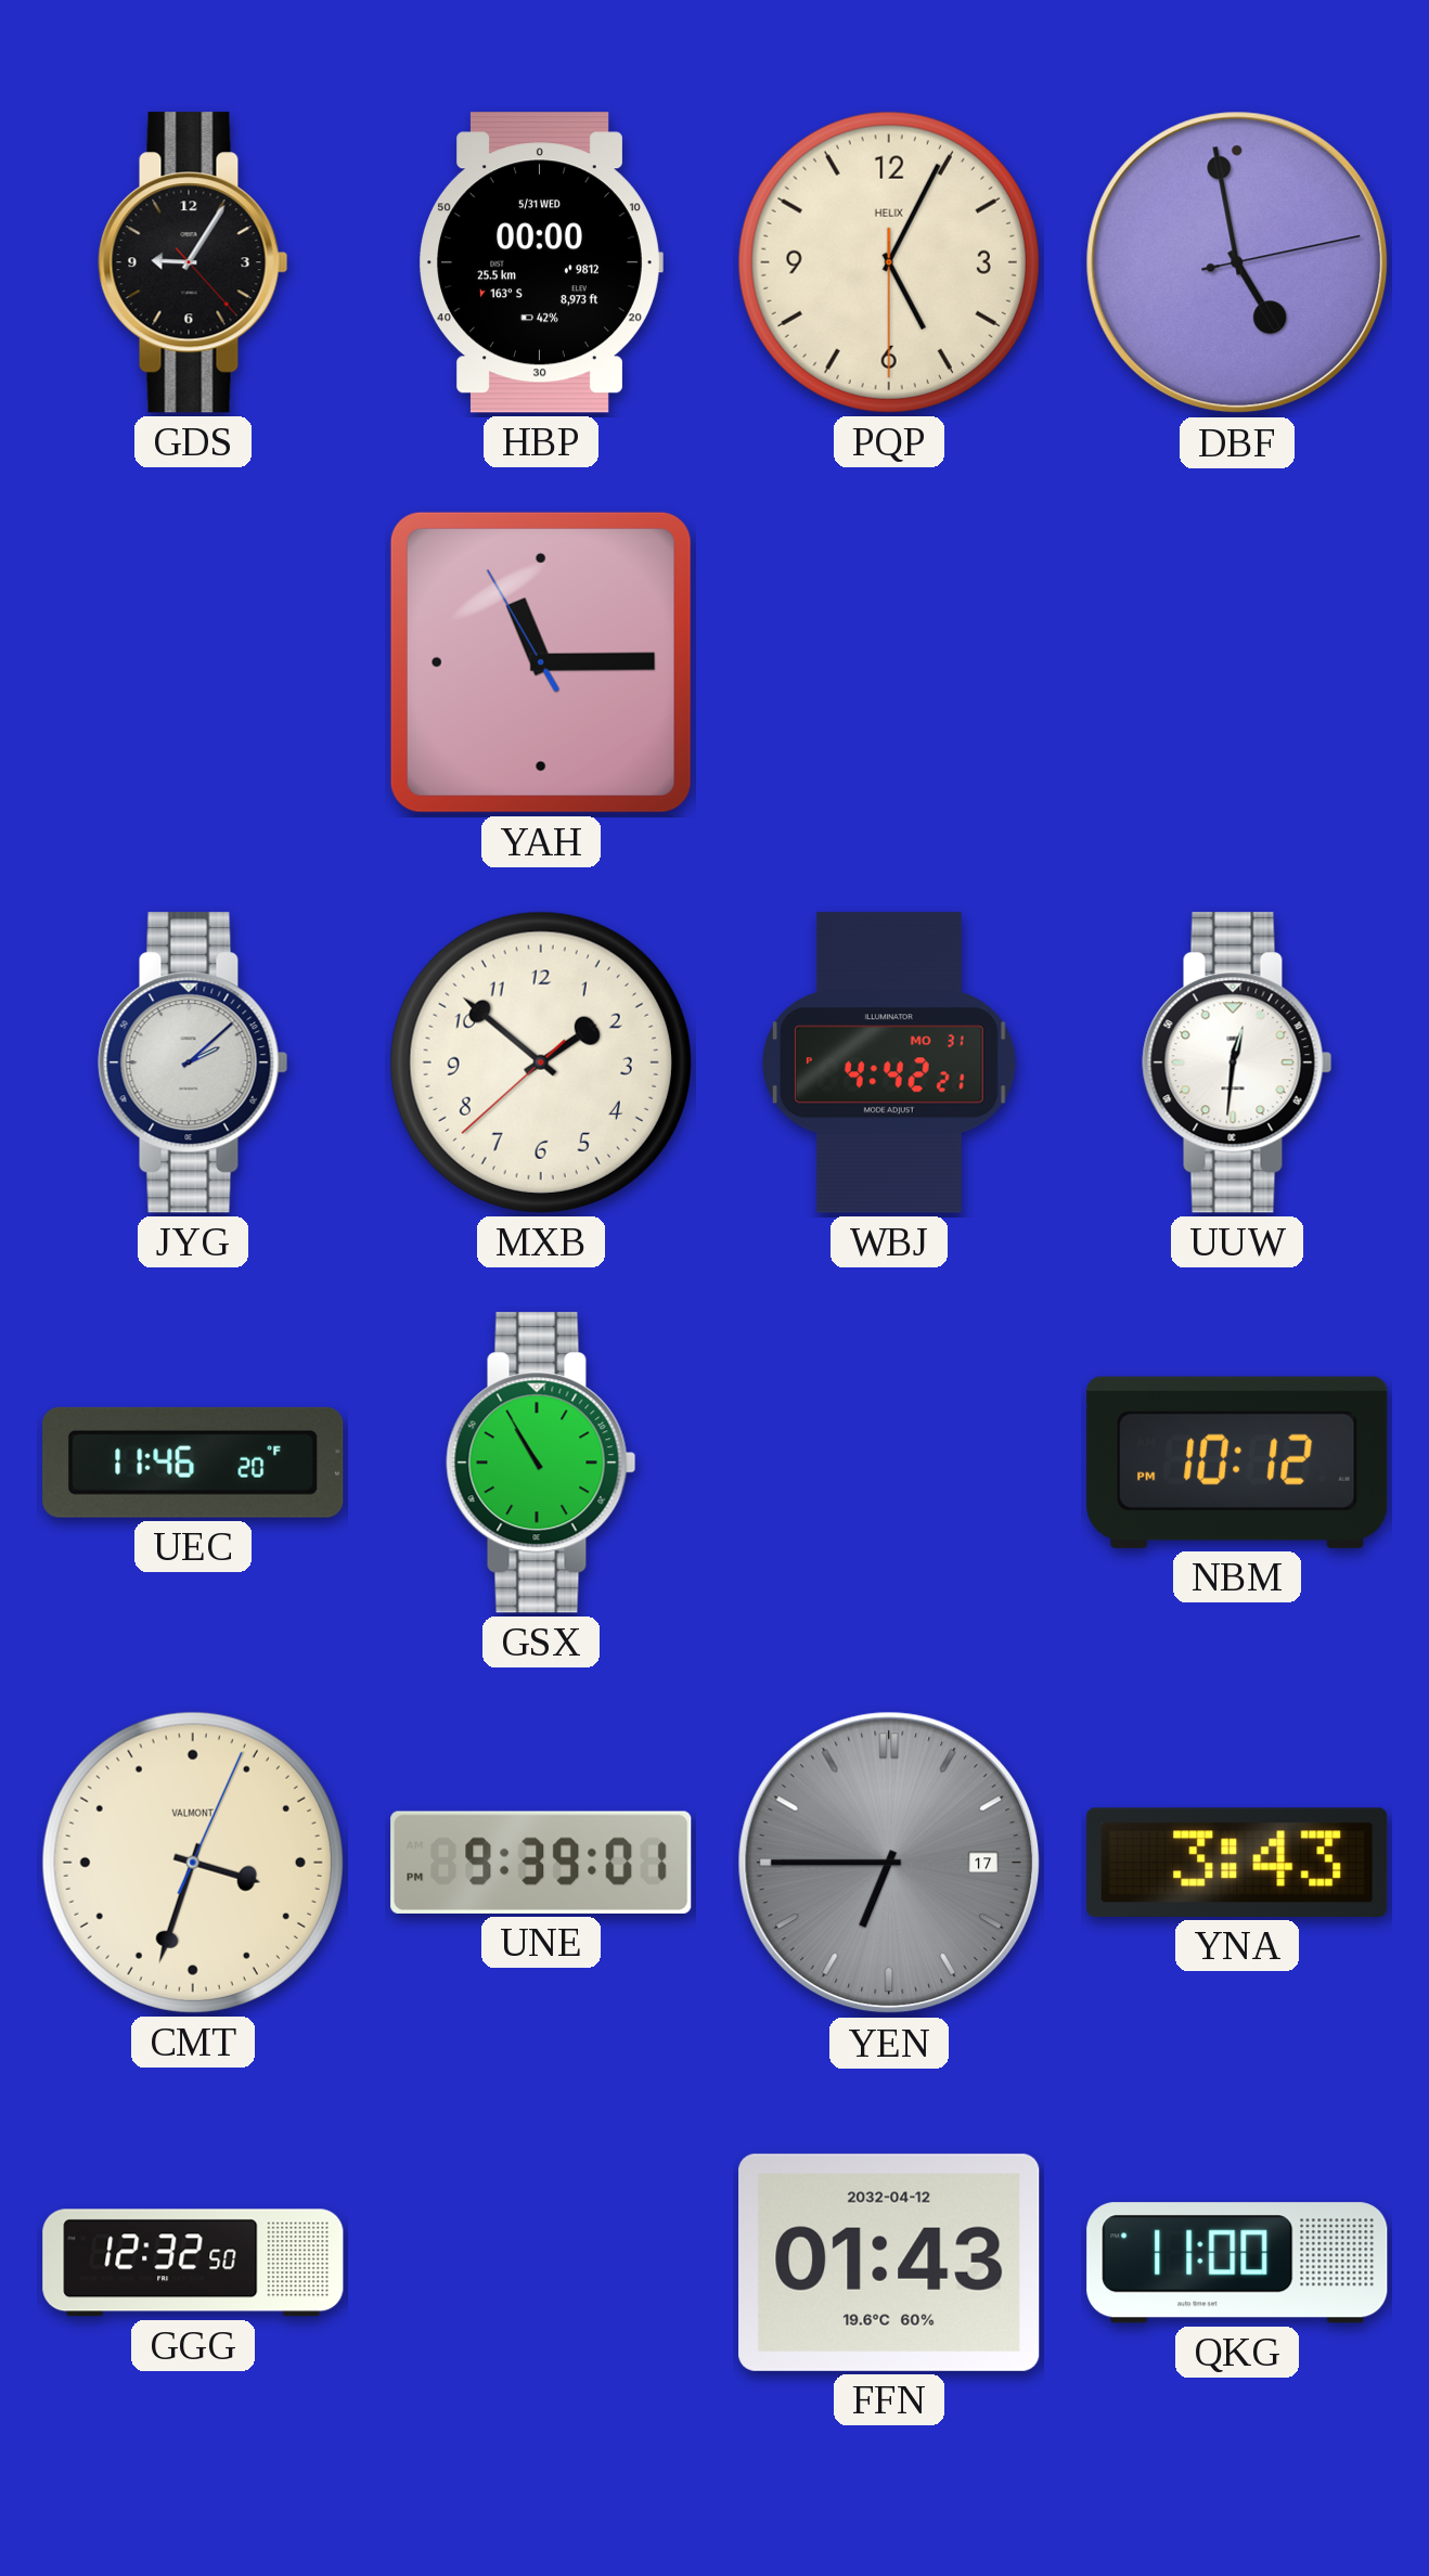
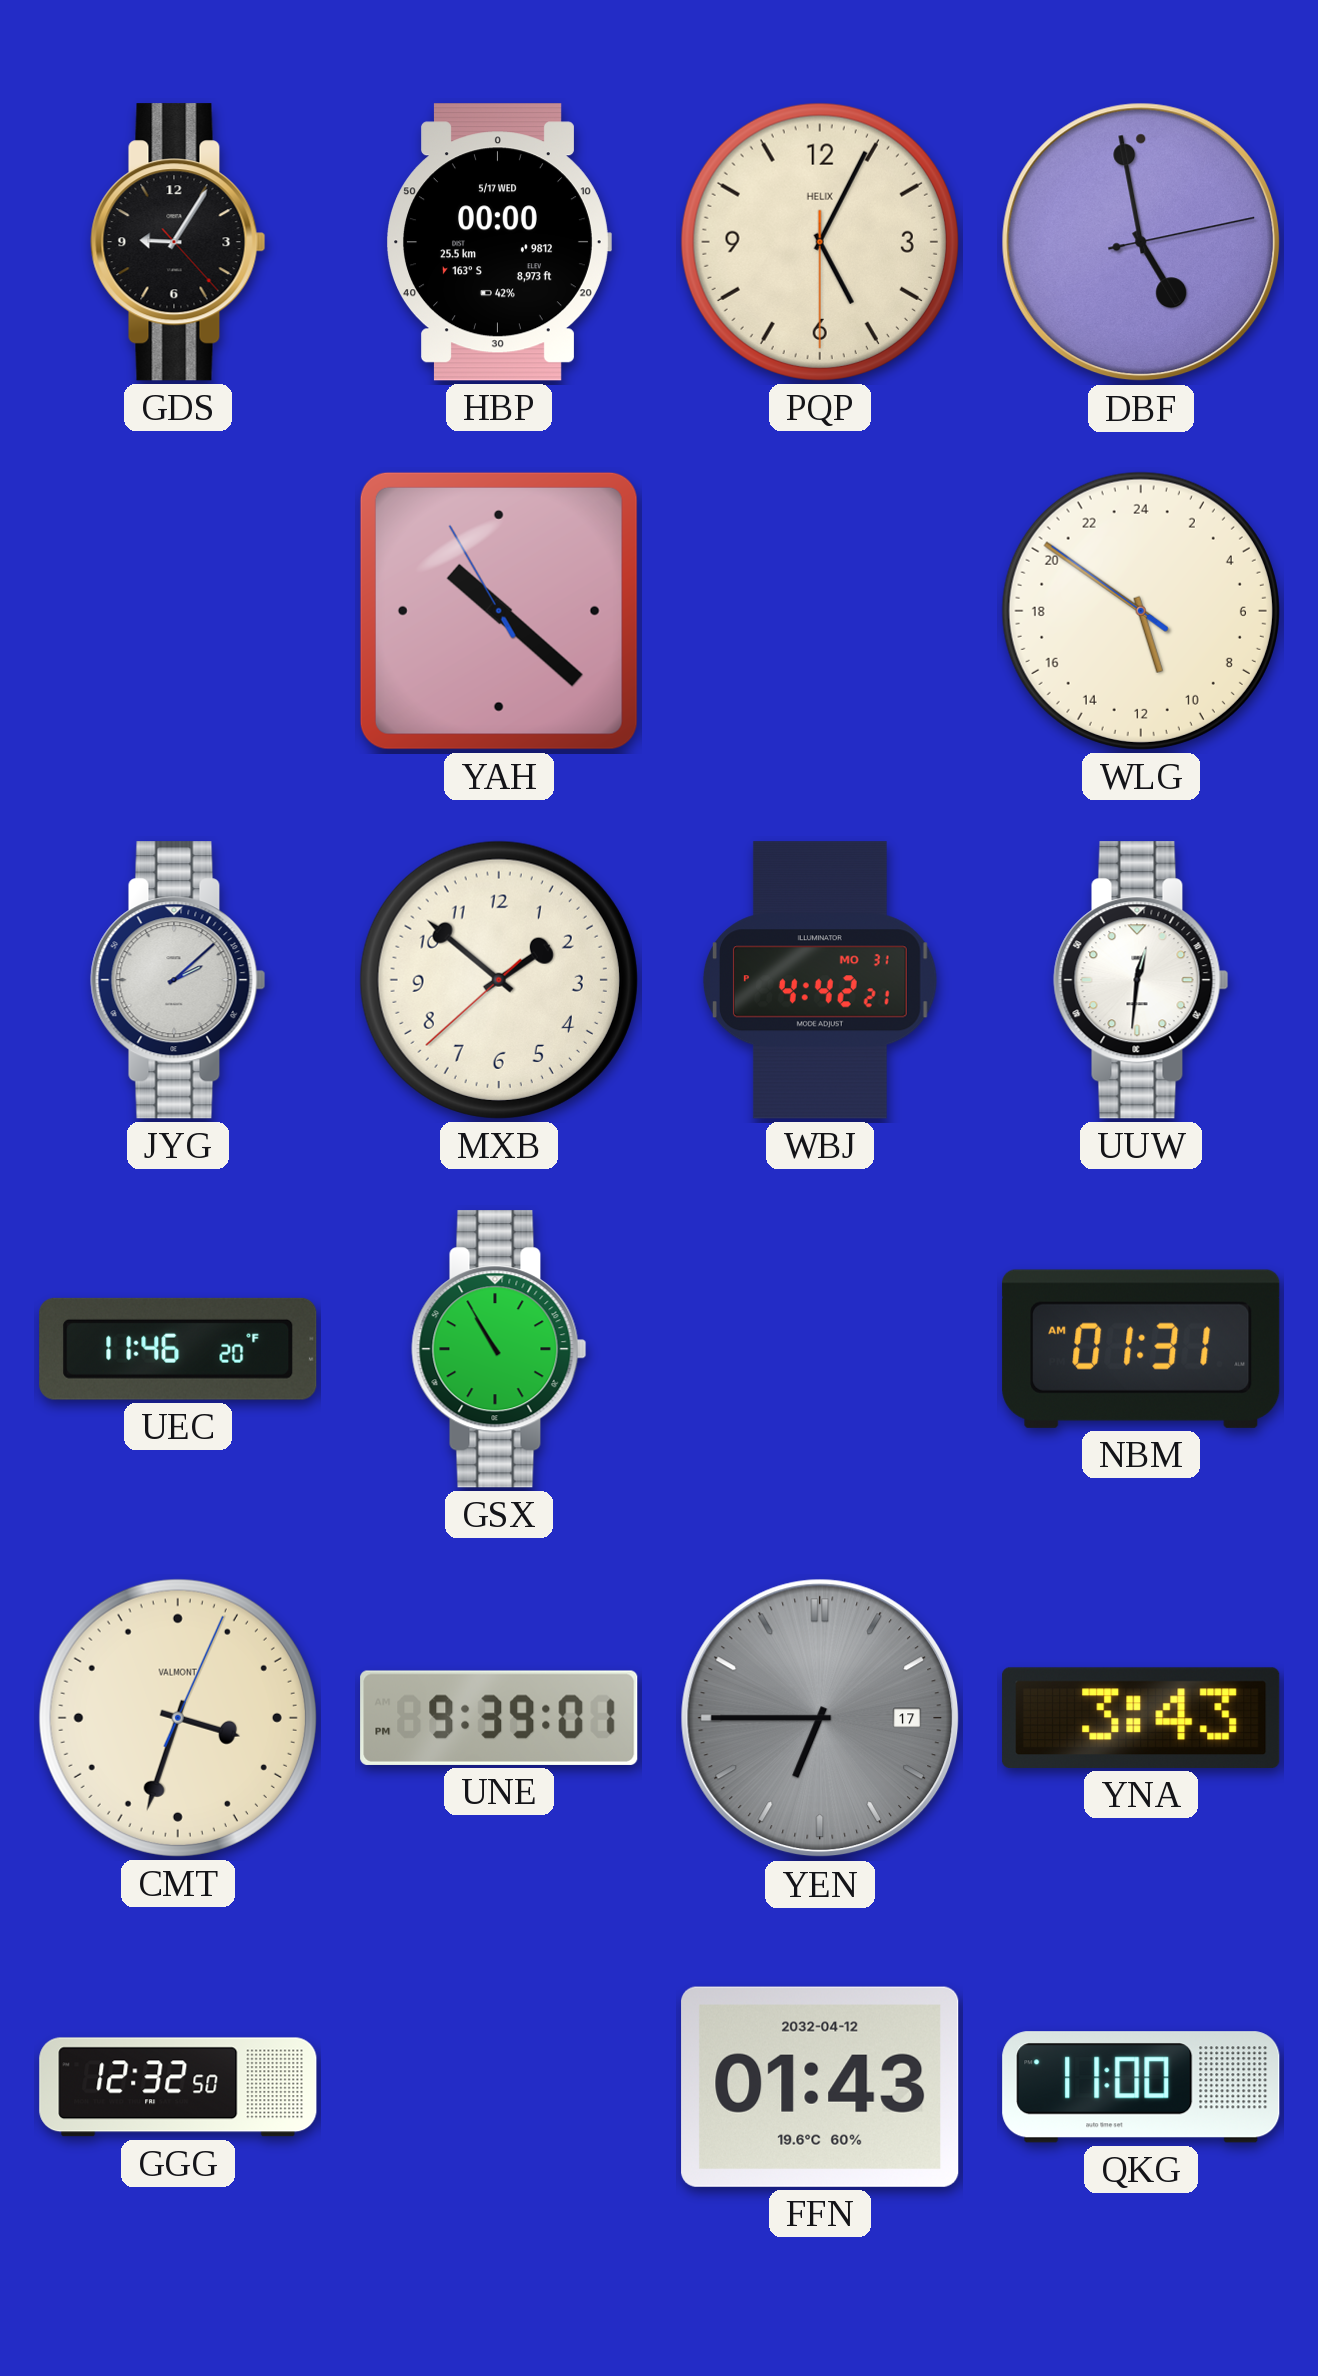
HBP date: 5/31 WED -> 5/17 WED (499, 242)
YAH: 11:14 -> 10:21 (499, 611)
WLG: none -> 10:50 (1141, 611)
NBM: 10:12 -> 01:31 (1141, 1349)
